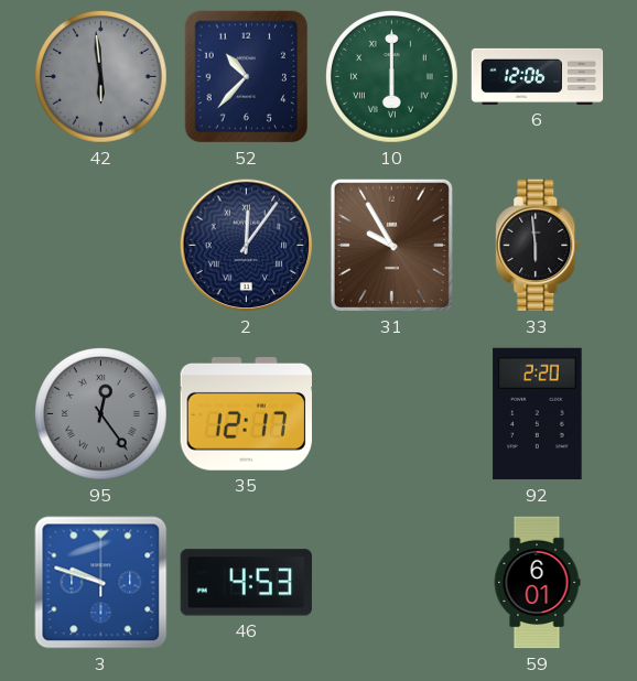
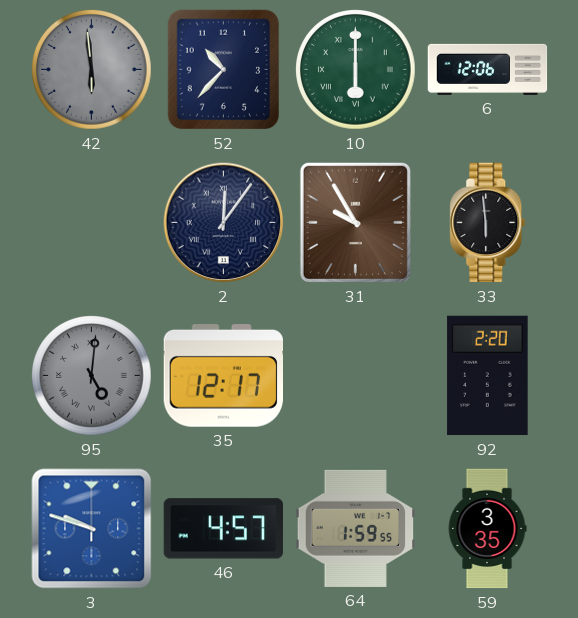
95: 12:24 -> 5:01 (92, 376)
46: 4:53 -> 4:57 (223, 529)
64: none -> 1:59 (356, 528)
59: 6:01 -> 3:35 (487, 529)
